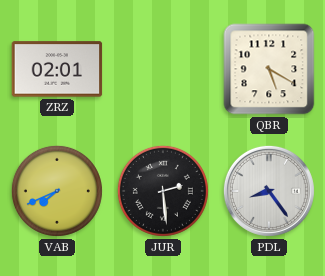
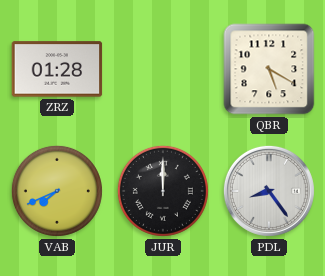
ZRZ: 02:01 -> 01:28 (57, 69)
JUR: 2:29 -> 12:00 (163, 191)
